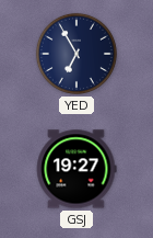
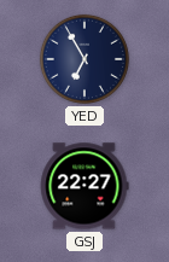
GSJ: 19:27 -> 22:27 (84, 186)
